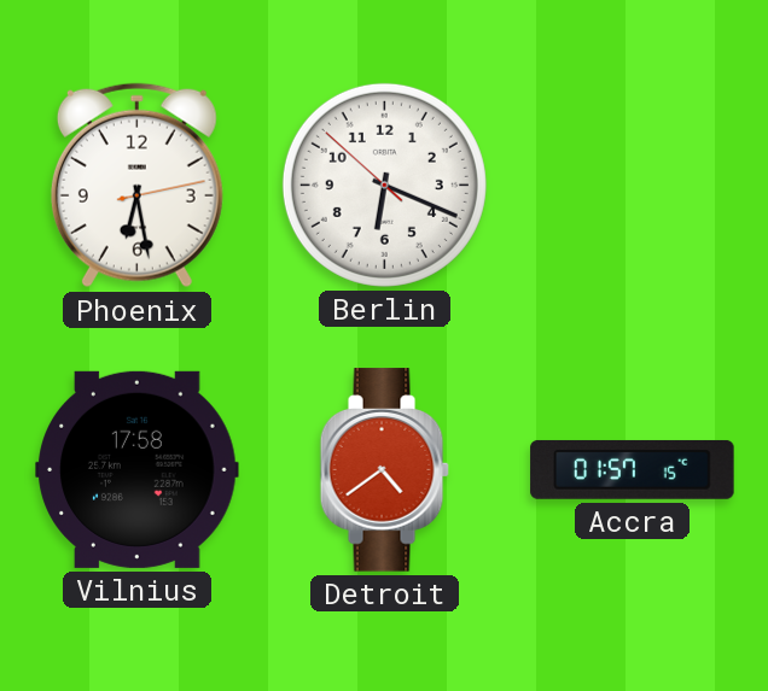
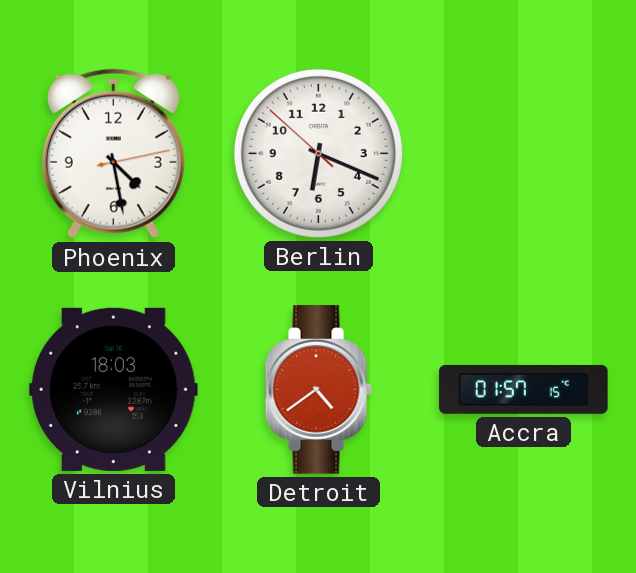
Phoenix: 6:28 -> 4:28 (113, 154)
Vilnius: 17:58 -> 18:03 (114, 389)
